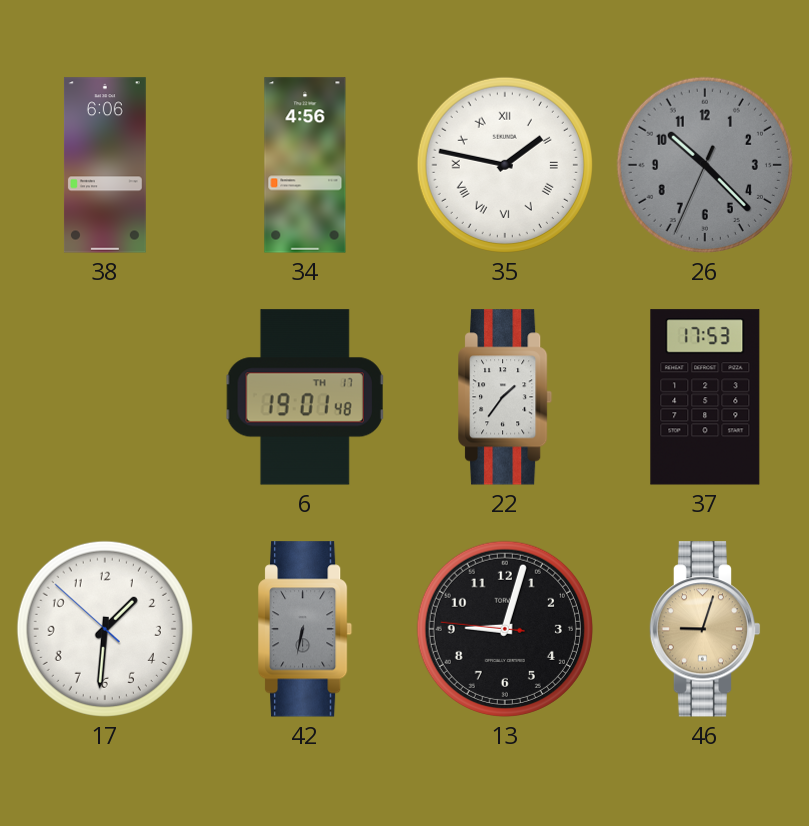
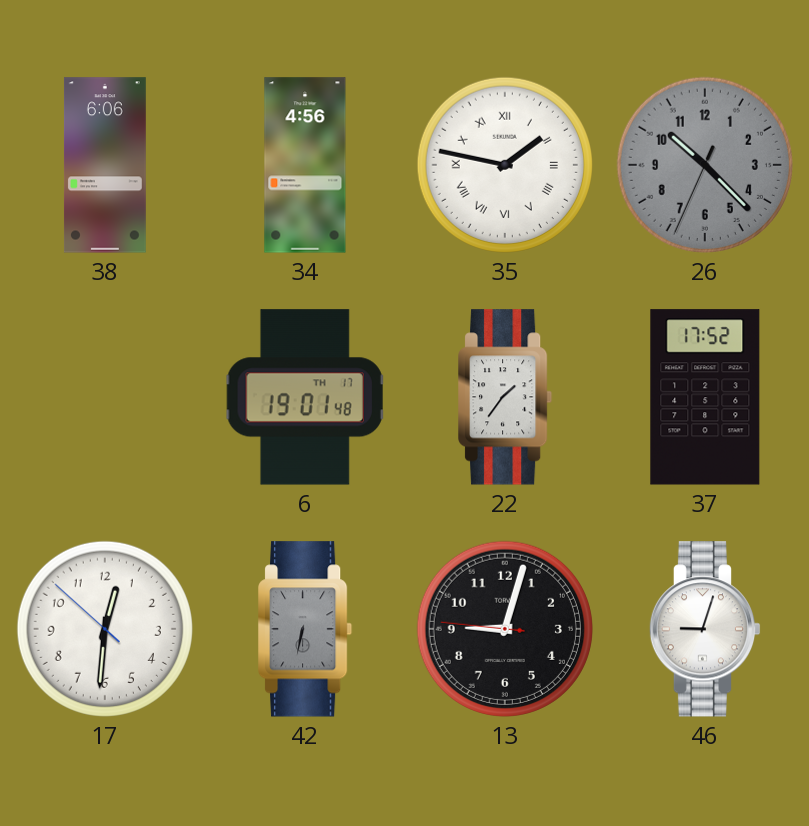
37: 17:53 -> 17:52 (705, 397)
17: 1:30 -> 12:30 (105, 629)
46 dial: champagne -> white (705, 629)
